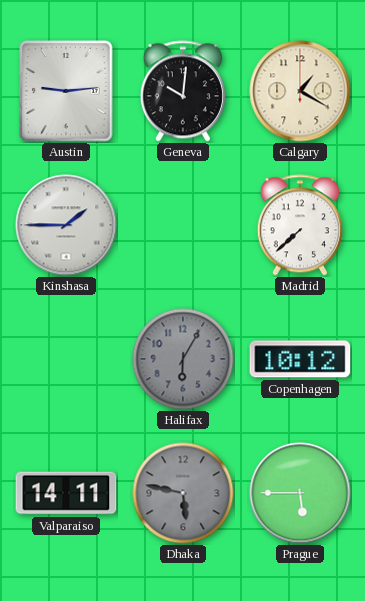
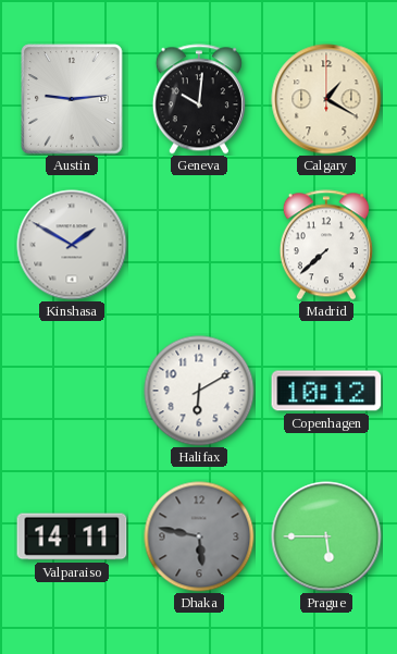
Kinshasa: 1:45 -> 1:50 (72, 245)
Halifax: 6:05 -> 6:10 (199, 391)
Halifax dial: grey -> white (199, 391)
